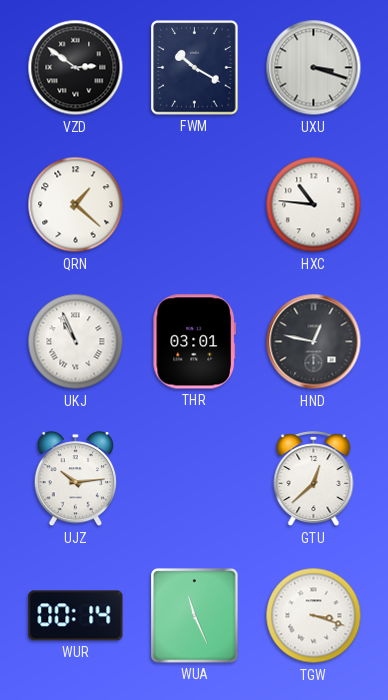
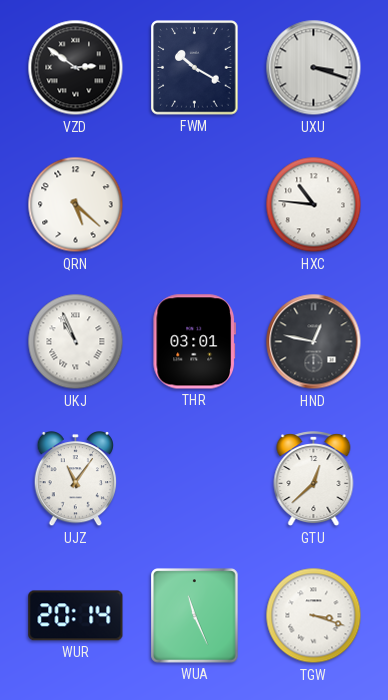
QRN: 1:22 -> 5:22 (76, 205)
UJZ: 10:14 -> 11:06 (76, 480)
WUR: 00:14 -> 20:14 (76, 616)
